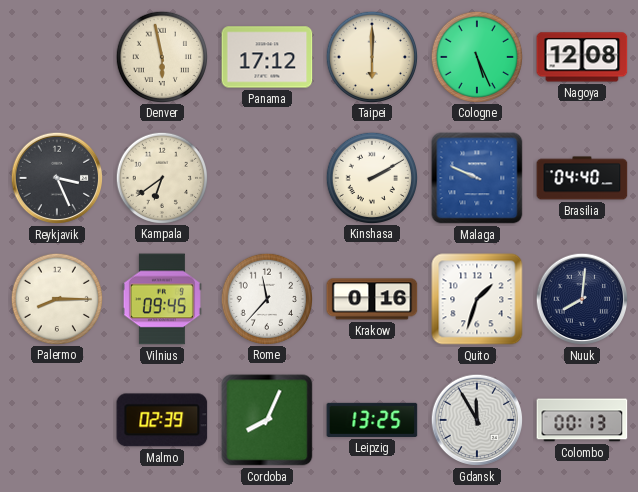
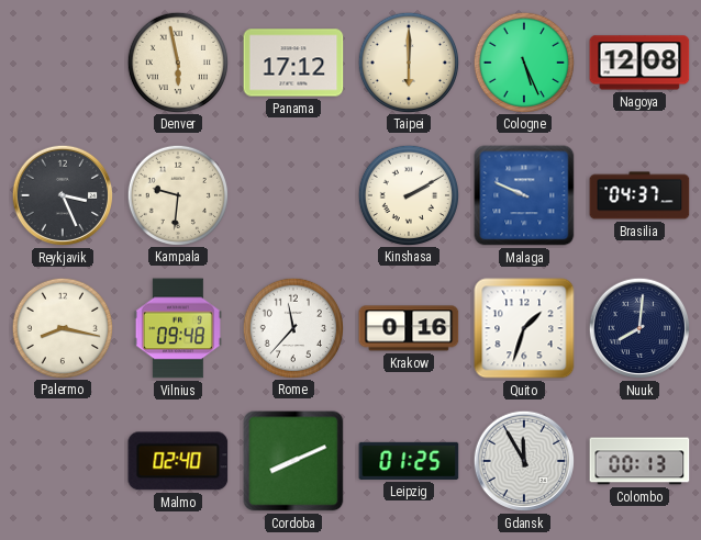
Kampala: 6:39 -> 9:31 (177, 194)
Brasilia: 04:40 -> 04:37 (639, 195)
Palermo: 8:15 -> 8:17 (62, 327)
Vilnius: 09:45 -> 09:48 (178, 328)
Malmo: 02:39 -> 02:40 (178, 461)
Cordoba: 8:04 -> 8:11 (293, 461)
Leipzig: 13:25 -> 01:25 (409, 461)
